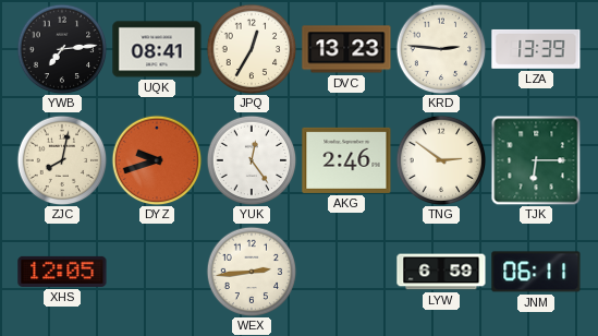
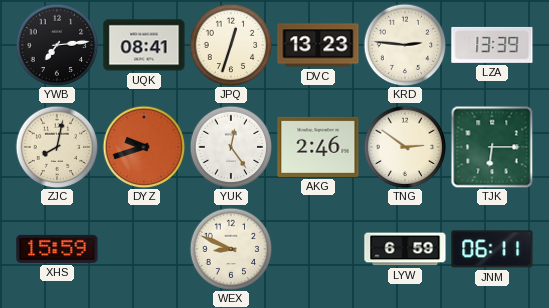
JPQ: 12:35 -> 12:33 (231, 45)
XHS: 12:05 -> 15:59 (57, 249)
WEX: 2:44 -> 8:49 (231, 249)
